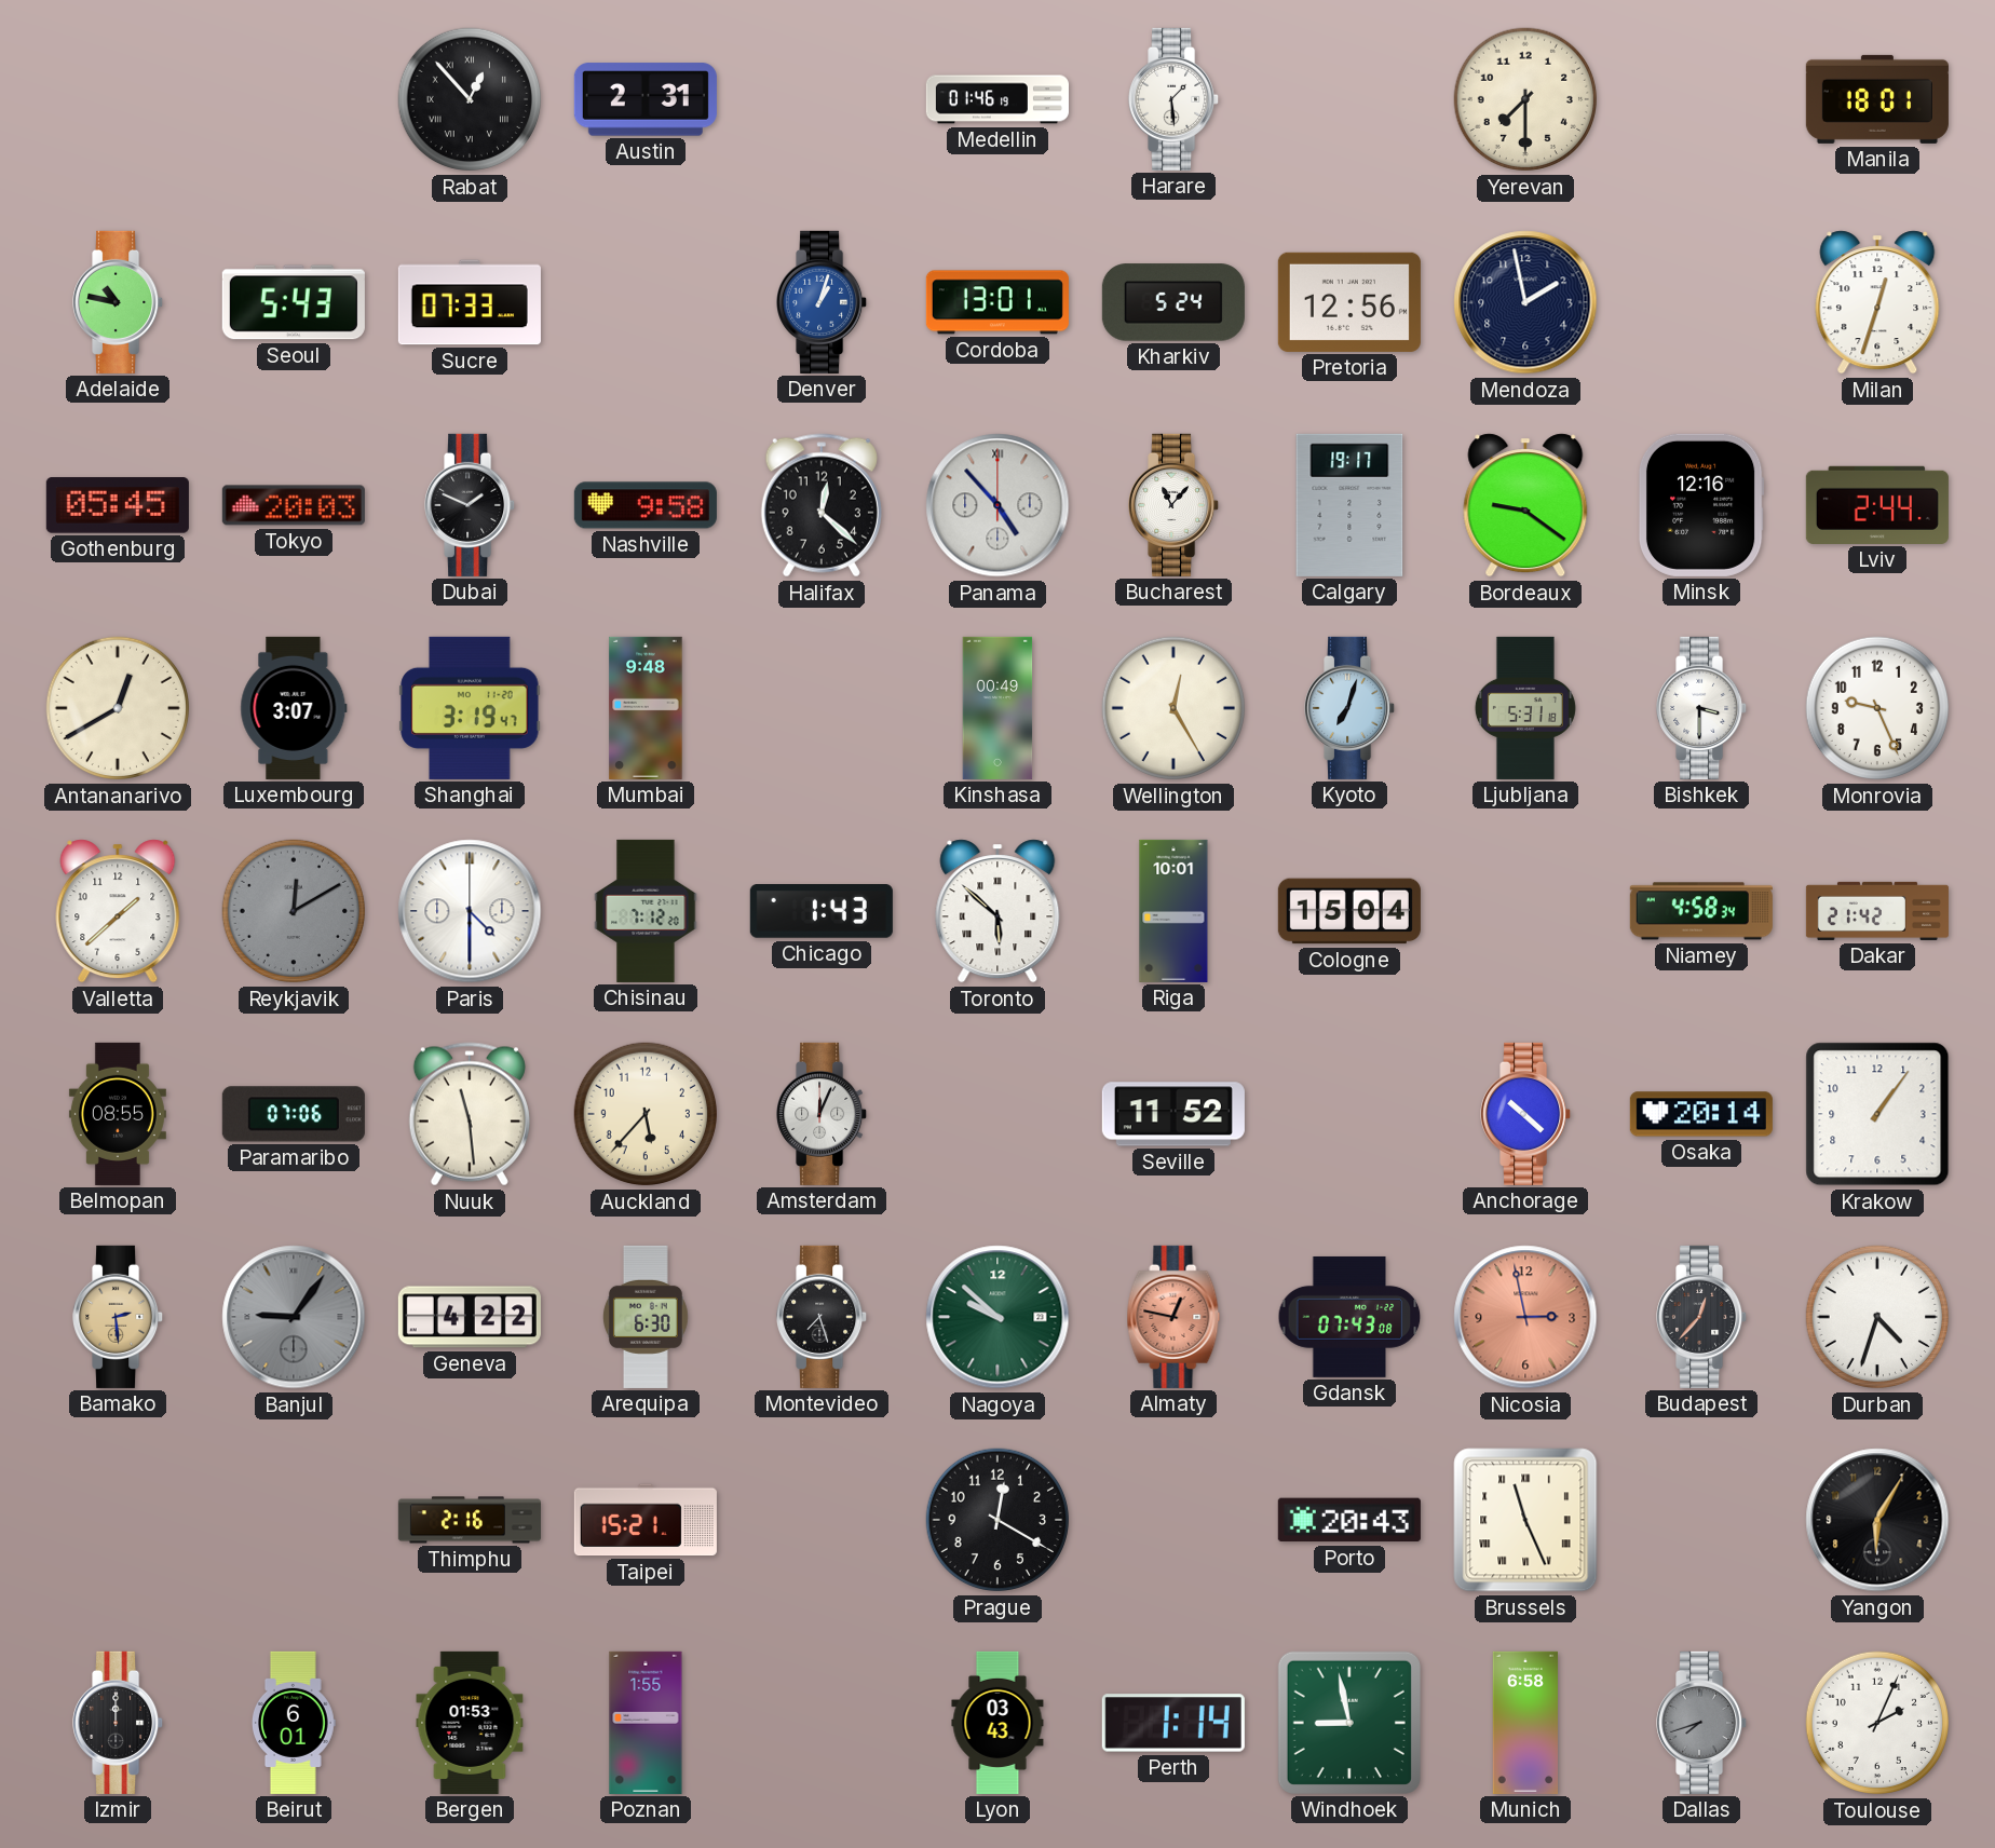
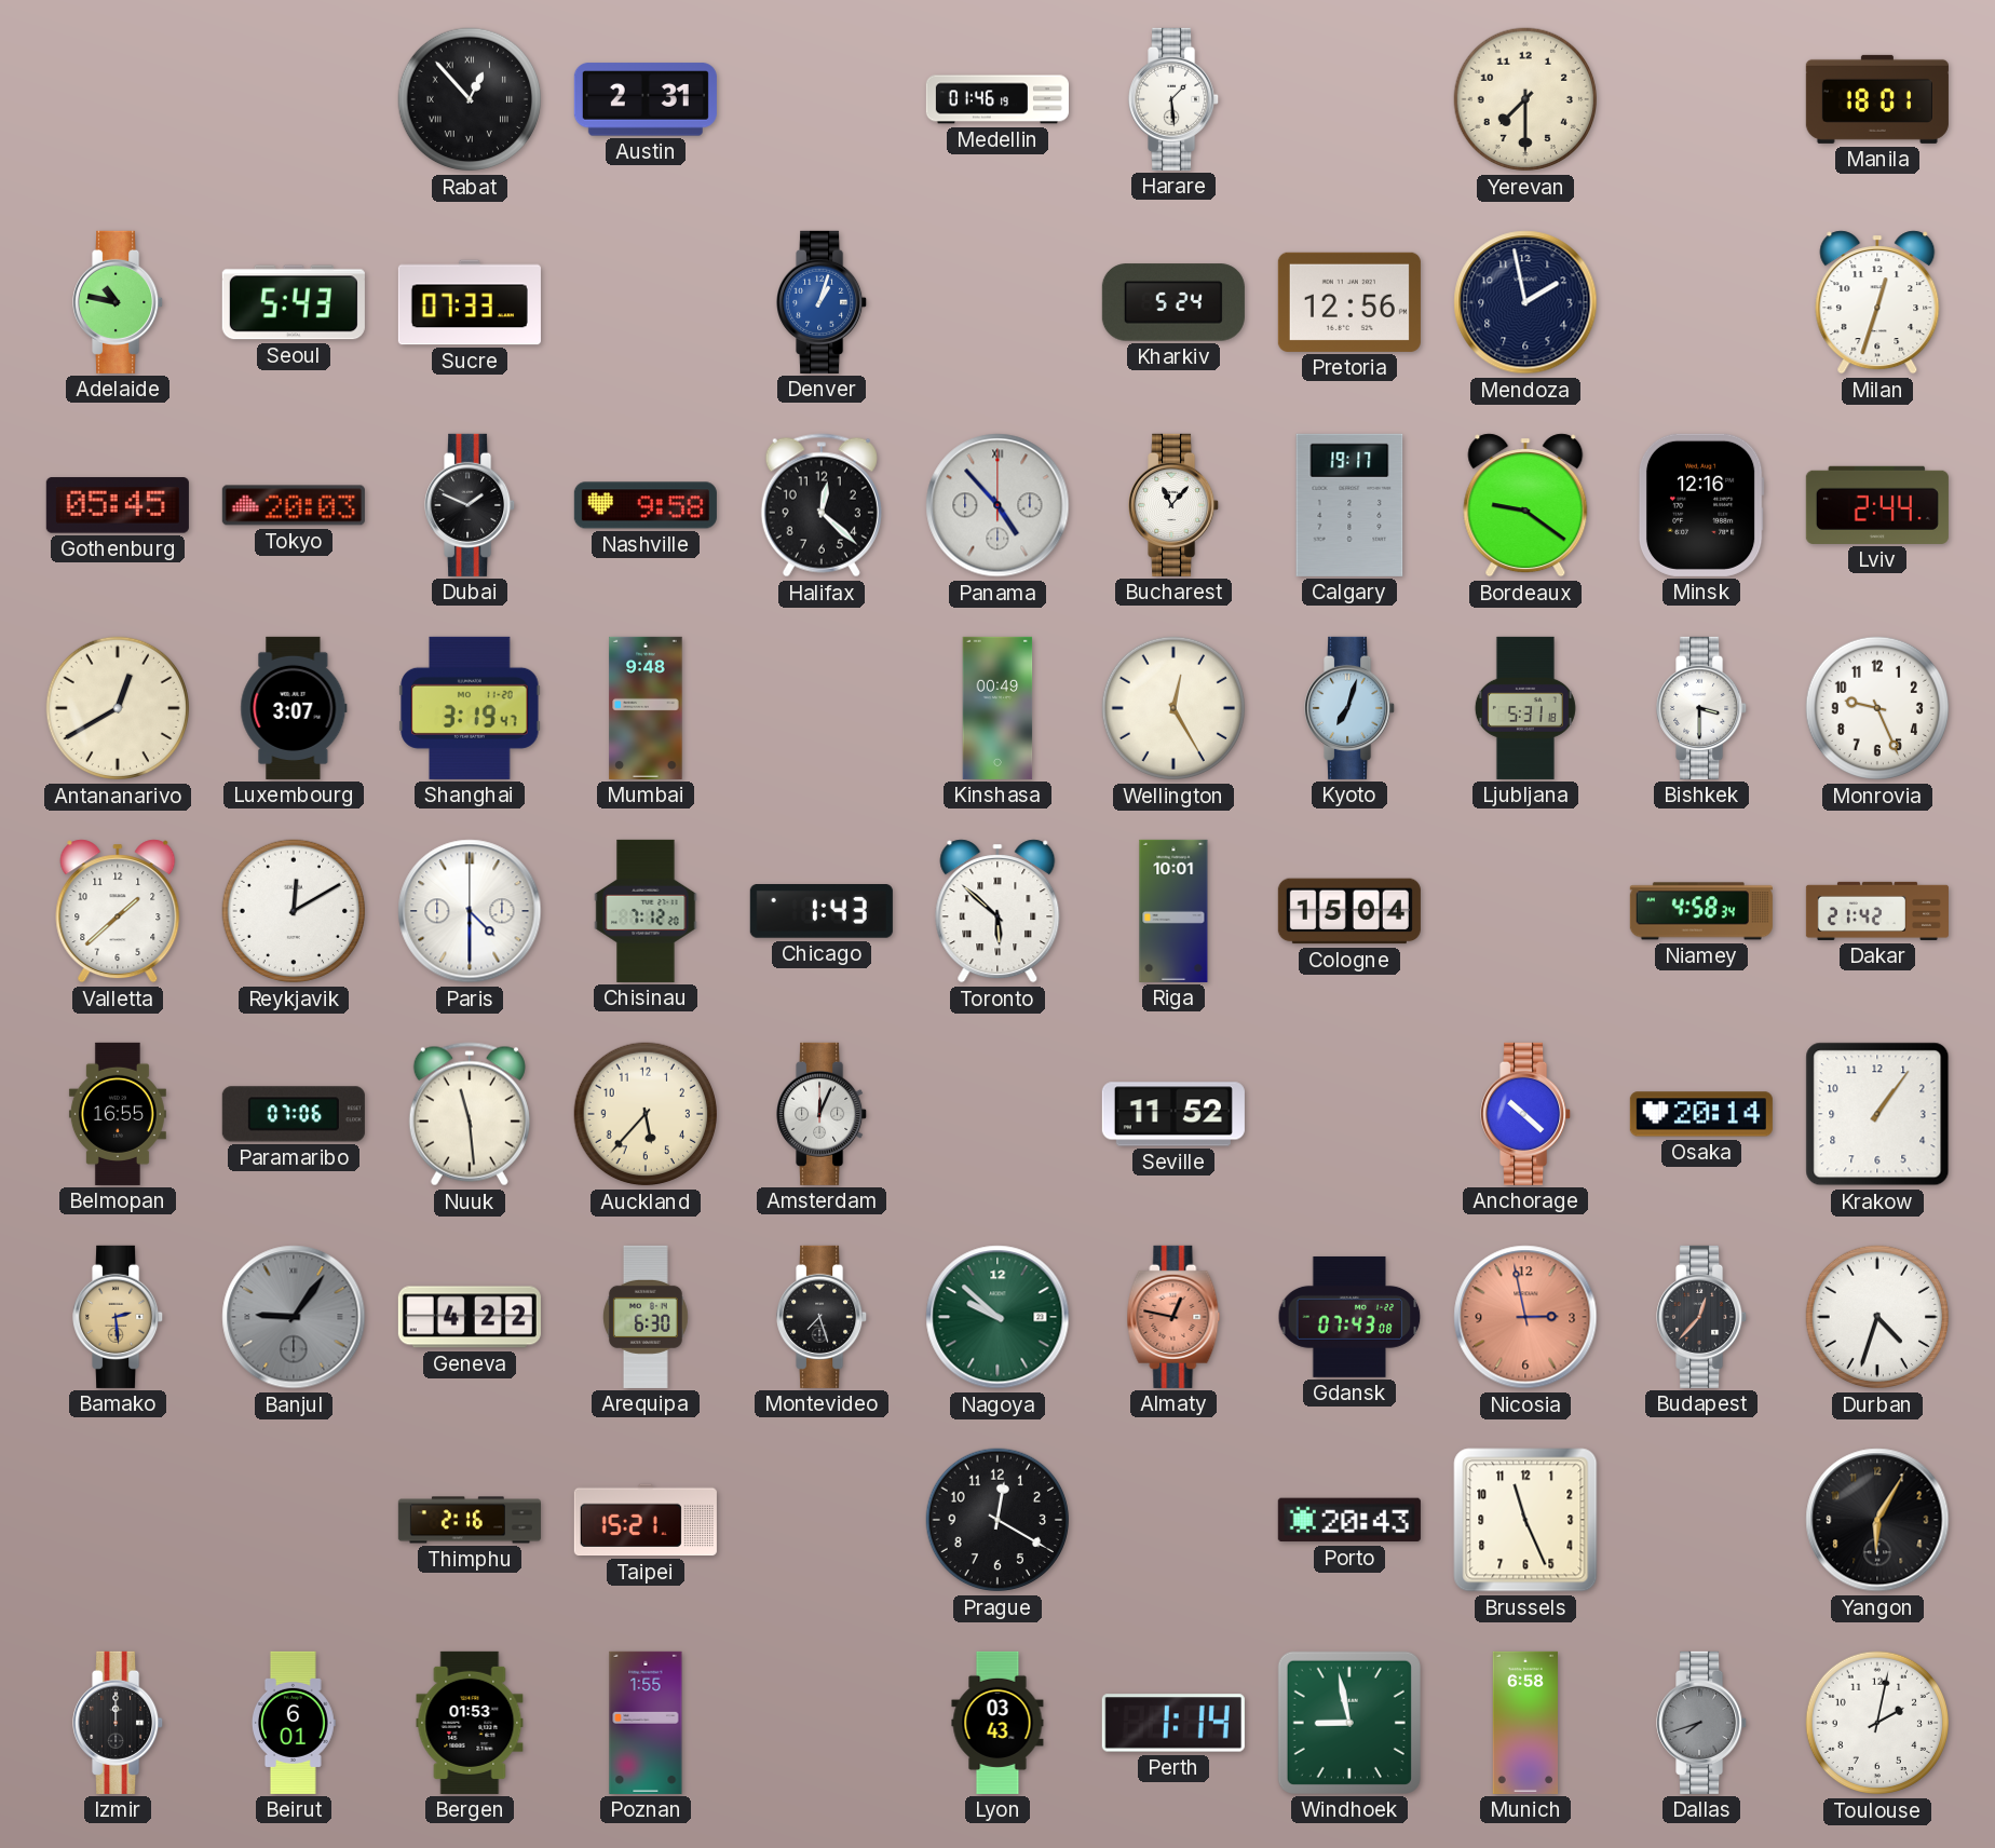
Cordoba: 13:01 -> none (997, 302)
Reykjavik dial: grey -> white (294, 911)
Belmopan: 08:55 -> 16:55 (118, 1114)
Brussels numerals: Roman -> Arabic (1525, 1520)
Toulouse: 2:04 -> 2:02 (1877, 1723)
